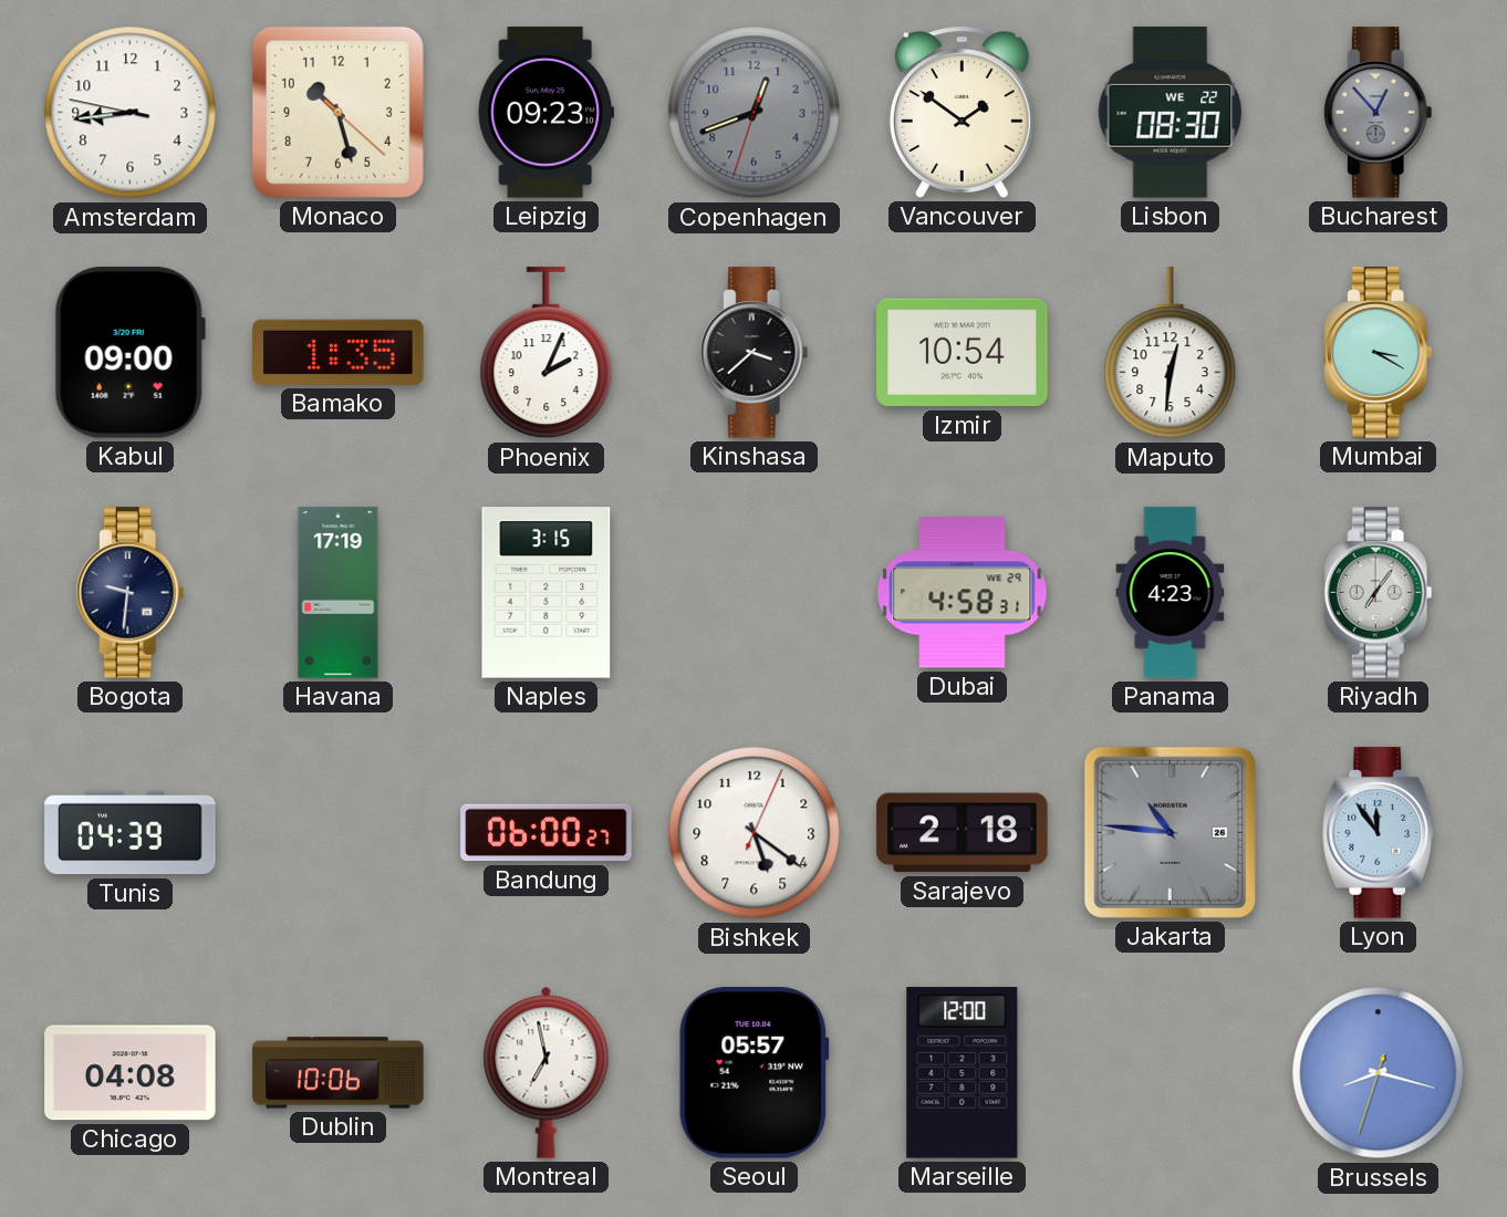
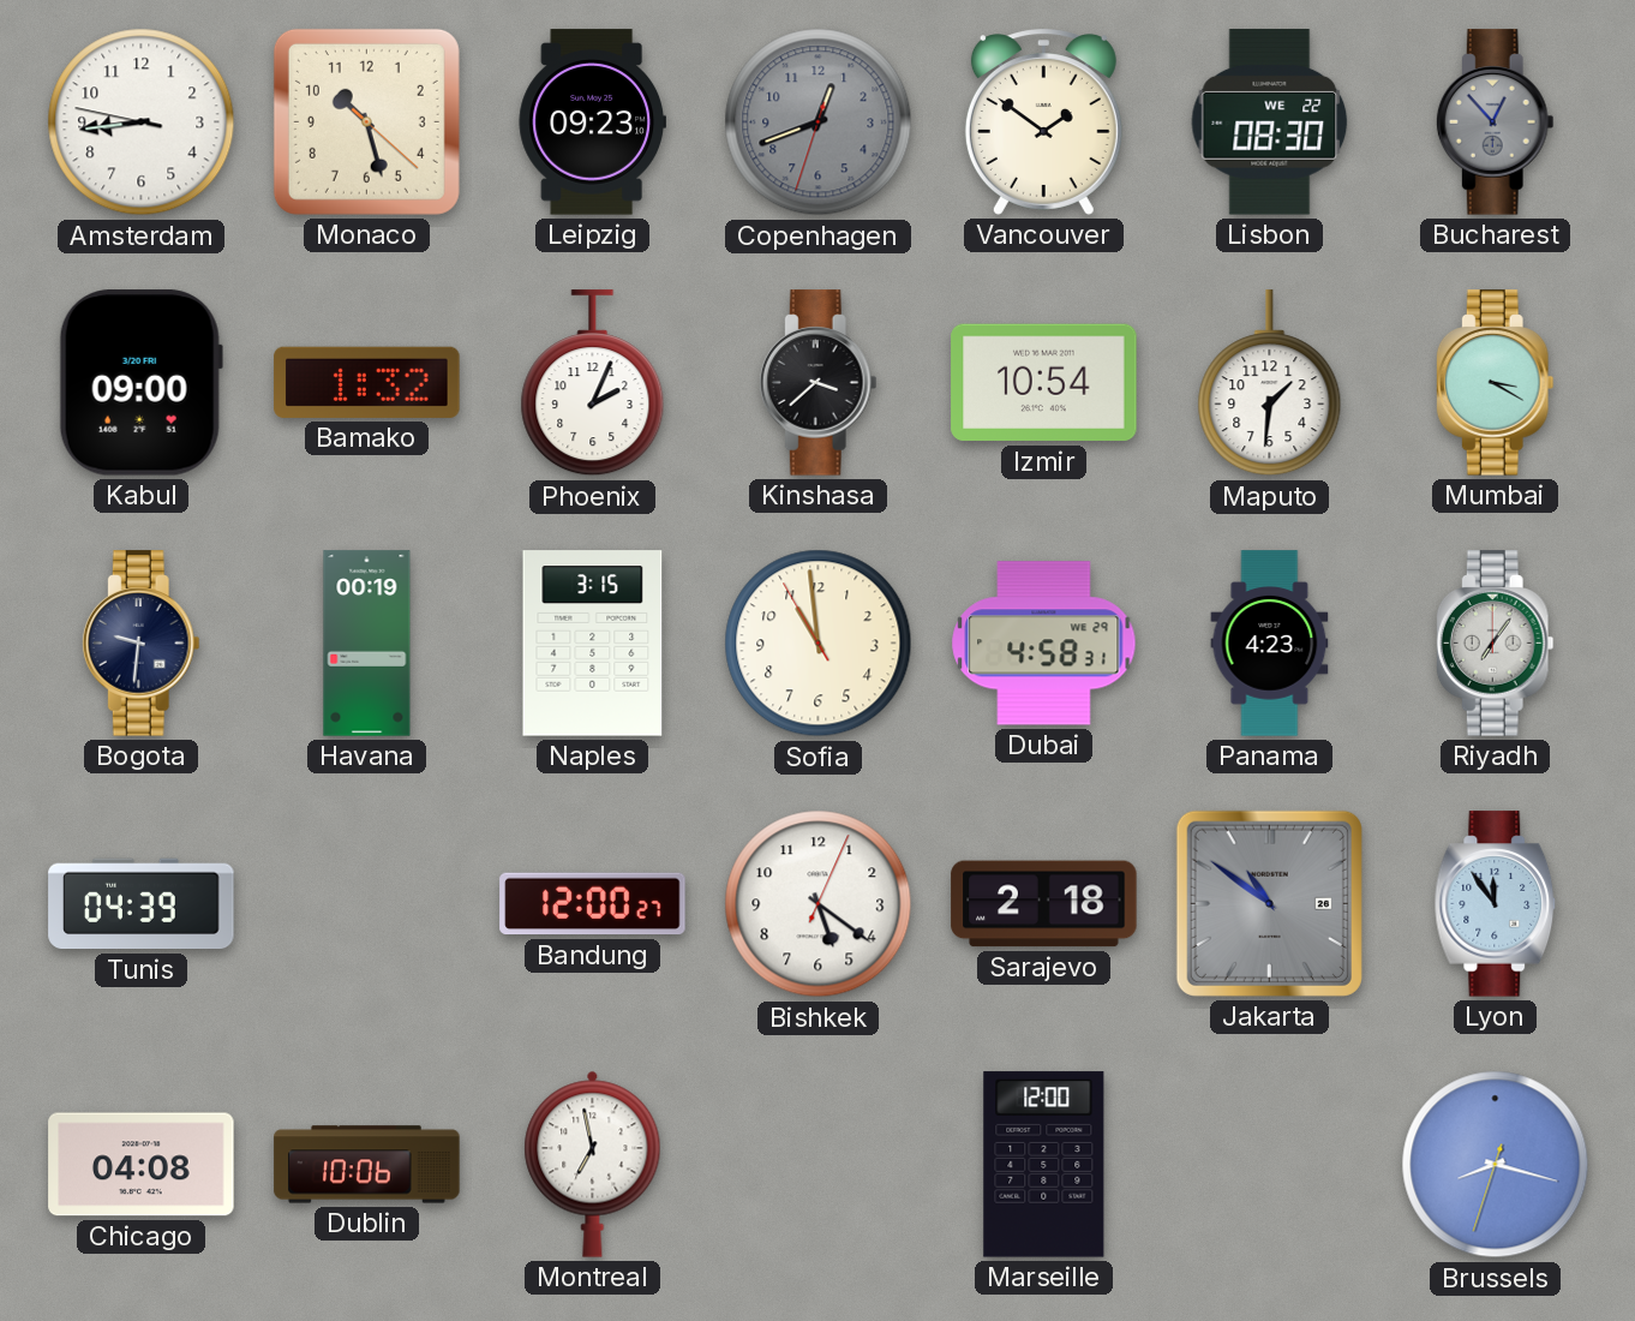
Bamako: 1:35 -> 1:32 (367, 382)
Maputo: 12:31 -> 1:31 (1270, 383)
Havana: 17:19 -> 00:19 (367, 644)
Sofia: none -> 10:58 (819, 644)
Bandung: 06:00 -> 12:00 (593, 904)
Jakarta: 10:46 -> 10:51 (1269, 903)
Seoul: 05:57 -> none (755, 1073)
